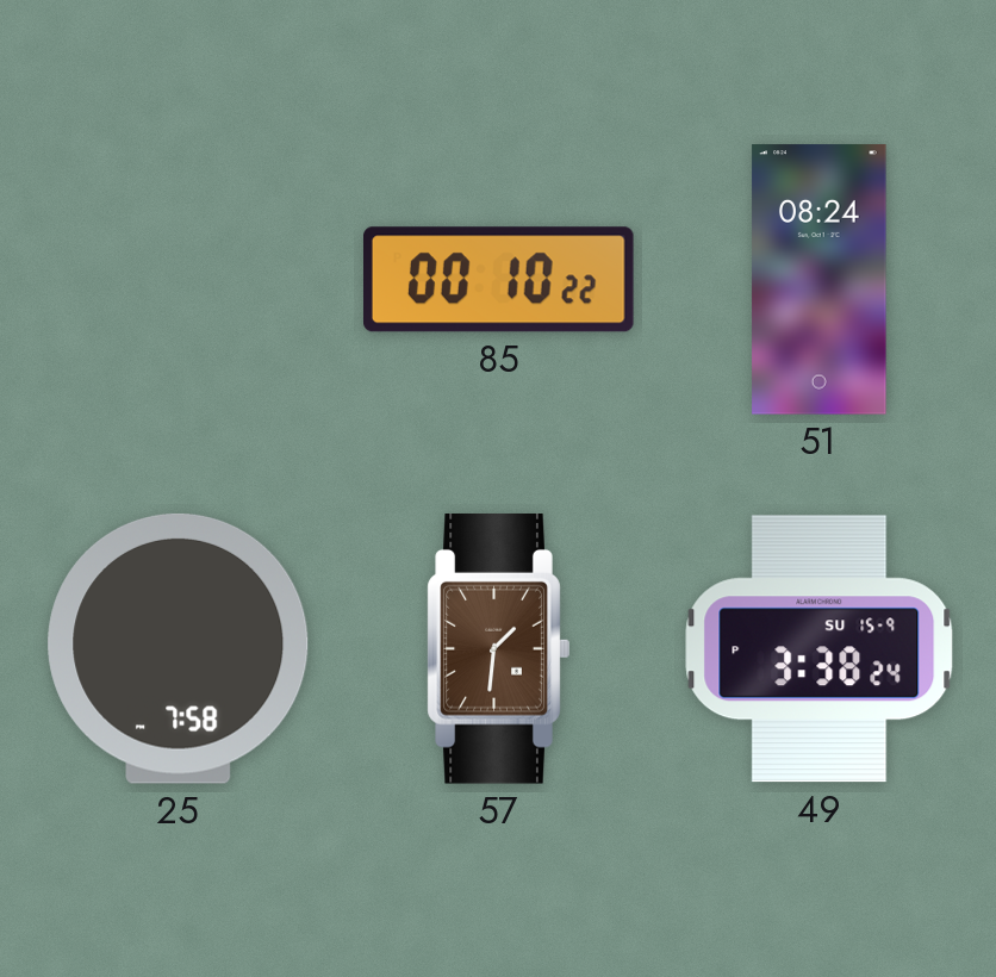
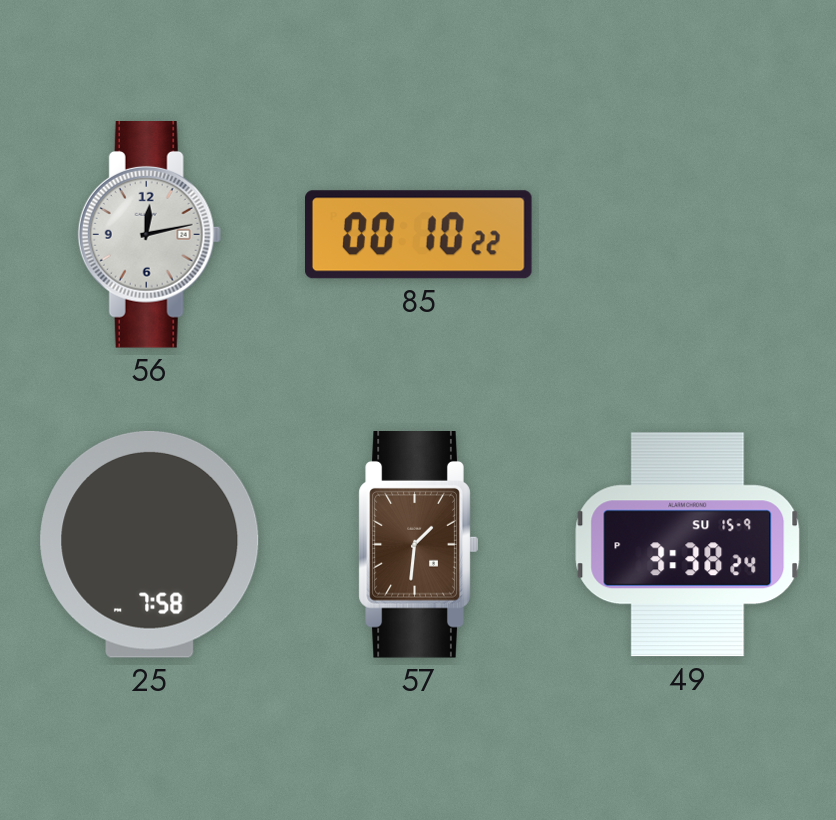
56: none -> 12:13 (149, 235)
51: 08:24 -> none (820, 280)
